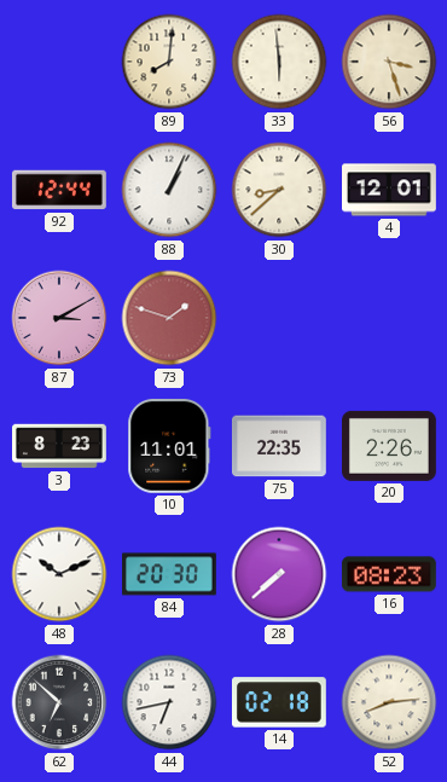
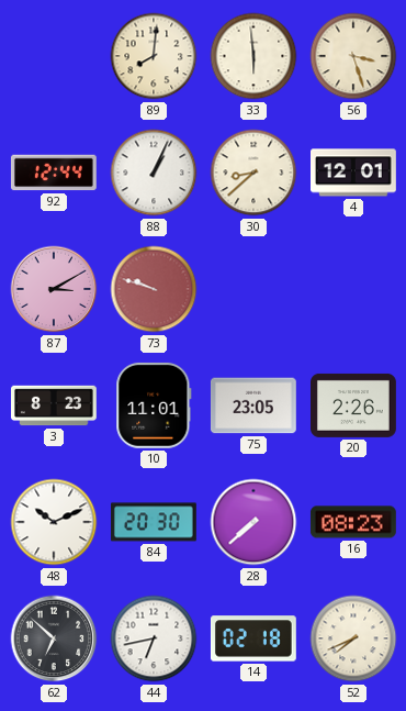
73: 1:48 -> 9:48 (154, 289)
75: 22:35 -> 23:05 (253, 406)
52: 8:14 -> 7:41 (353, 638)
